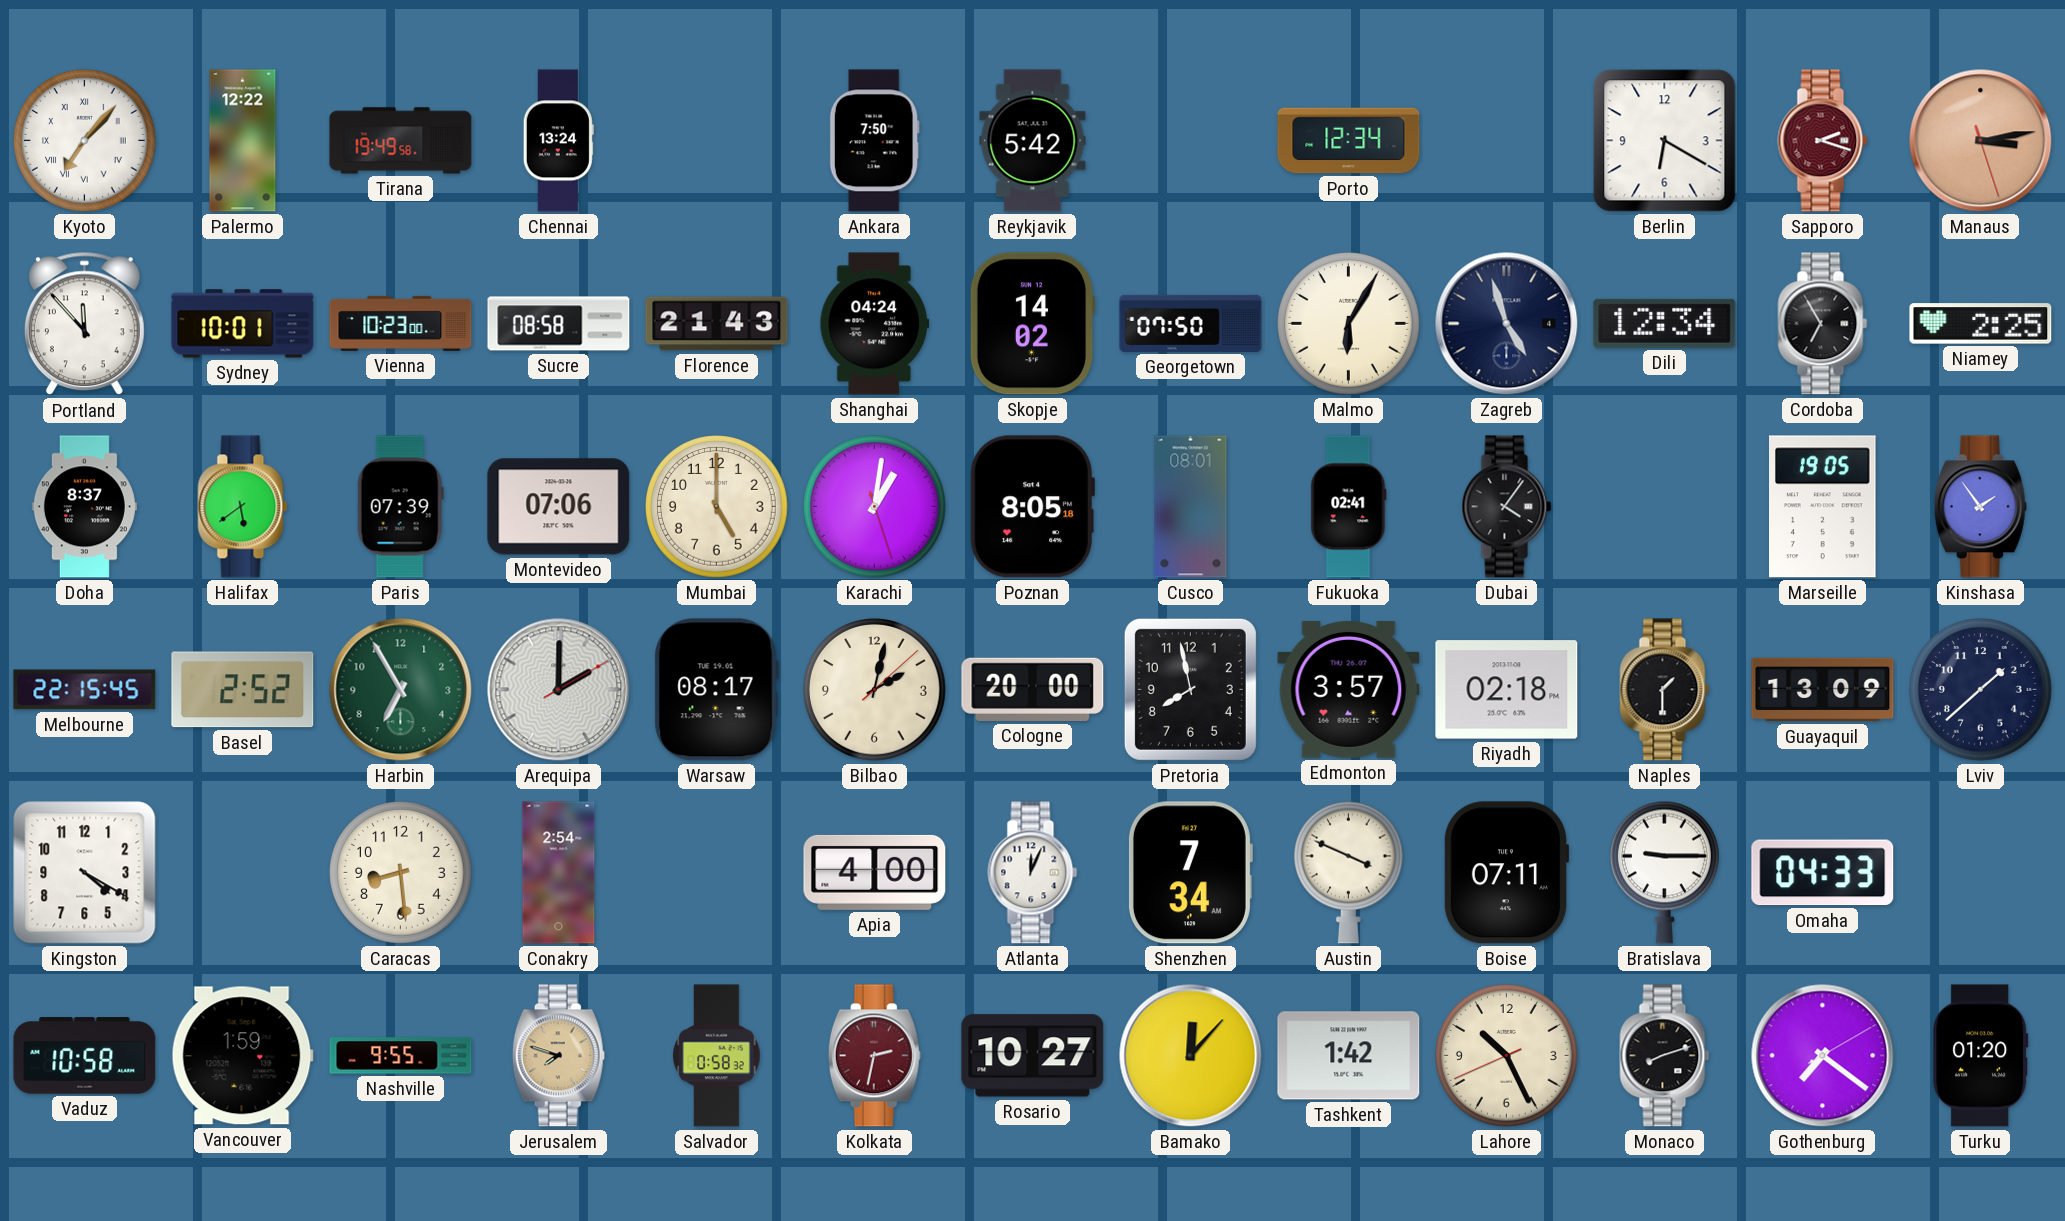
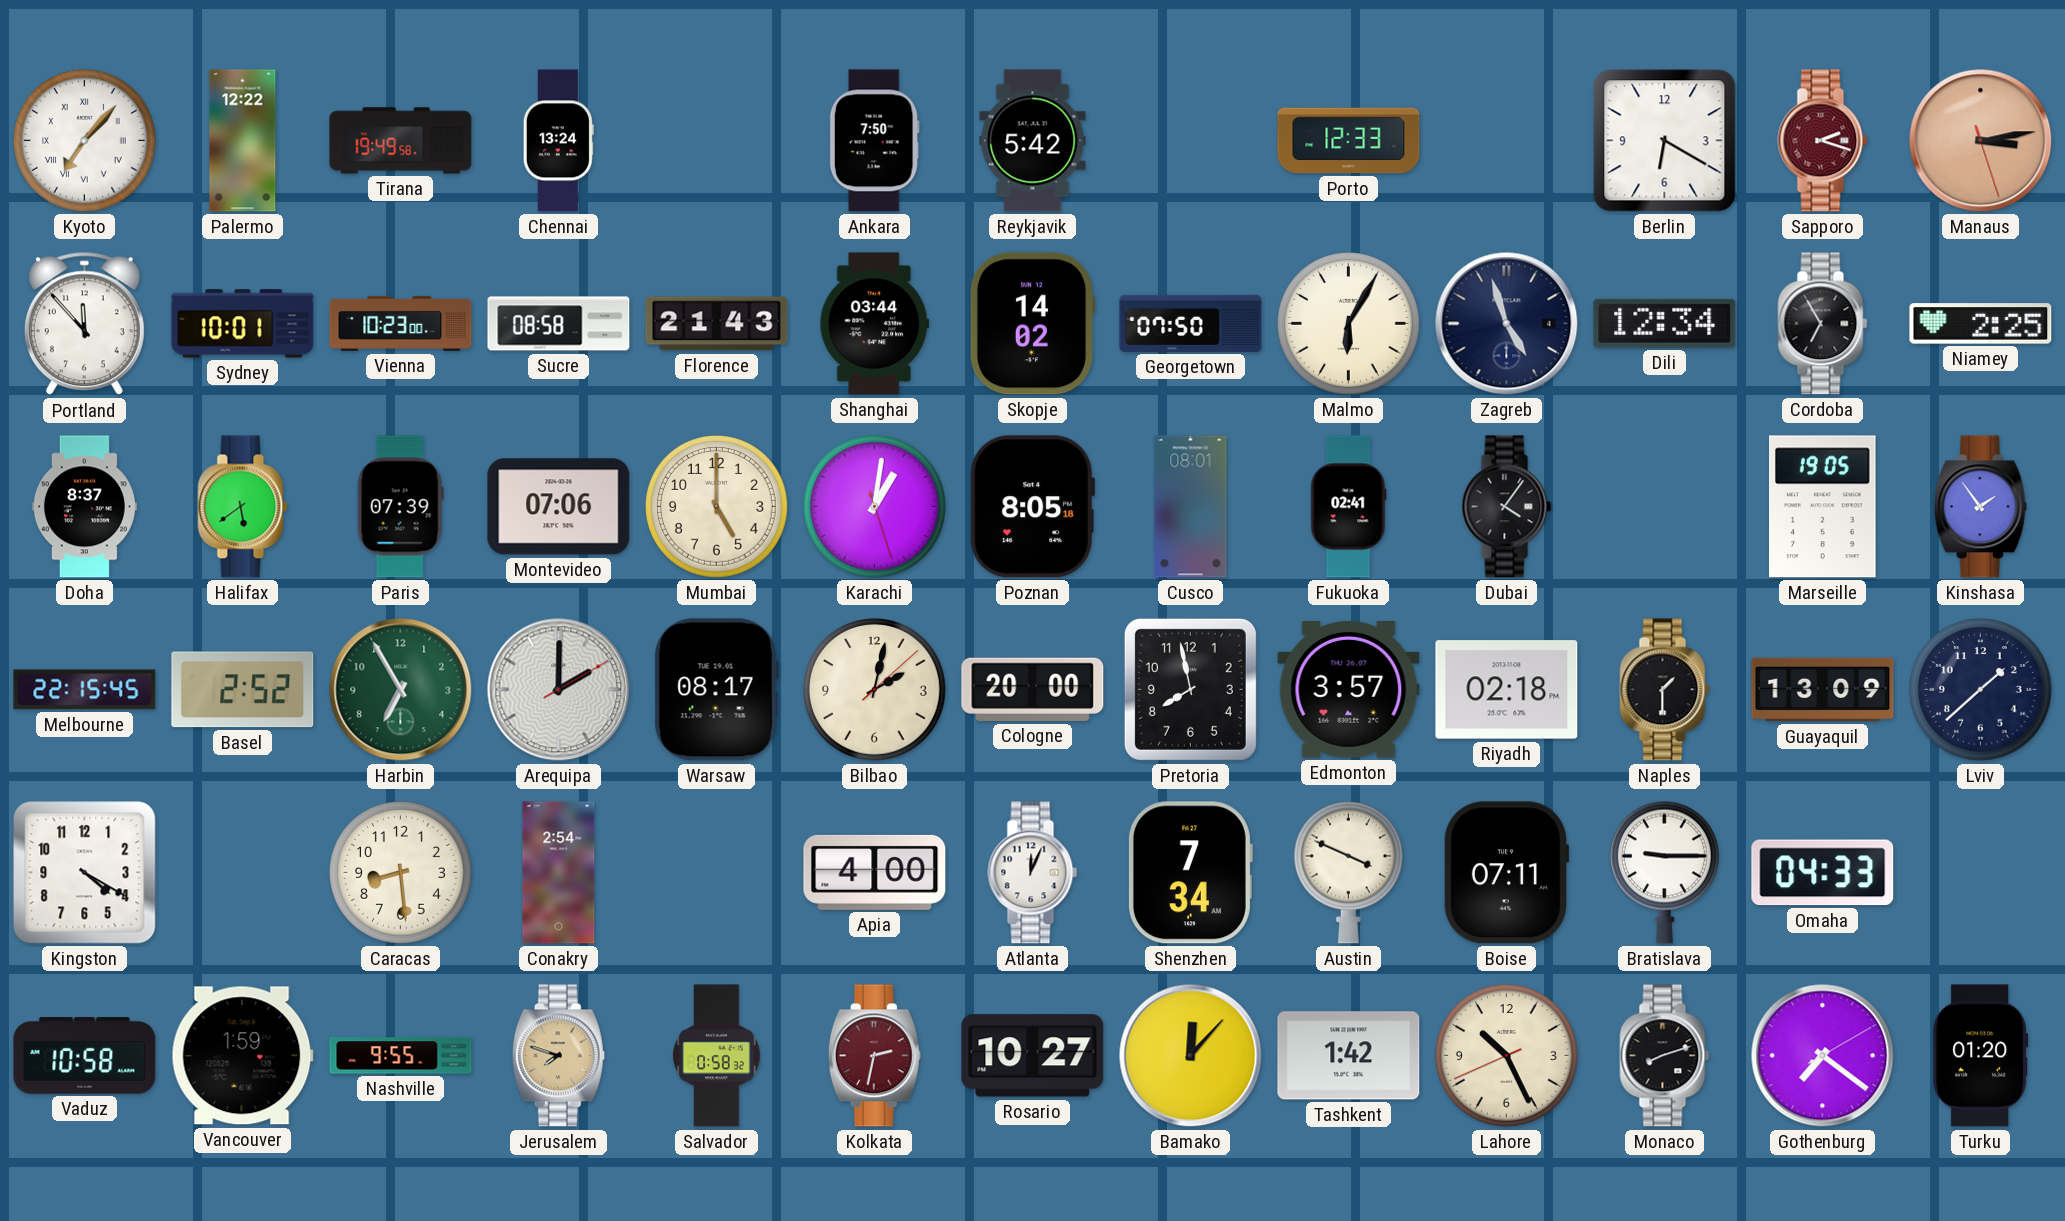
Porto: 12:34 -> 12:33 (1349, 141)
Shanghai: 04:24 -> 03:44 (875, 324)
